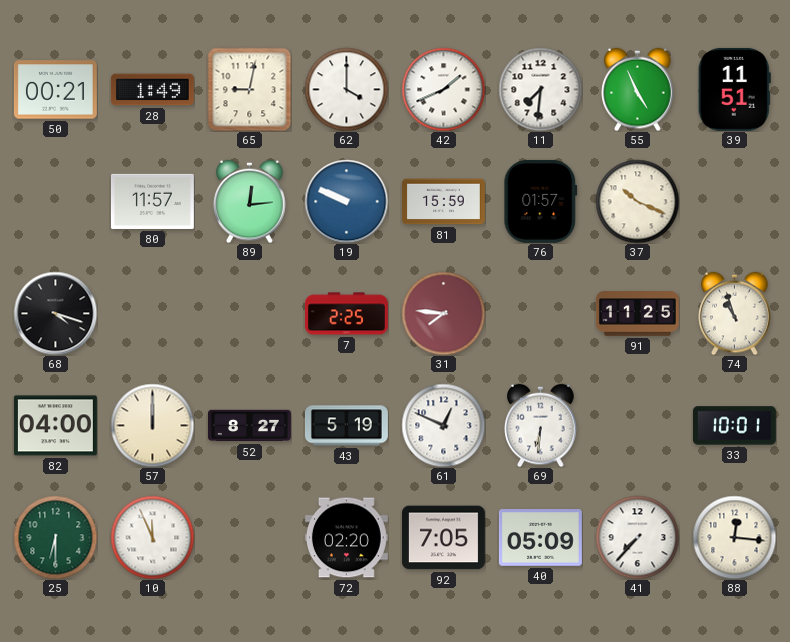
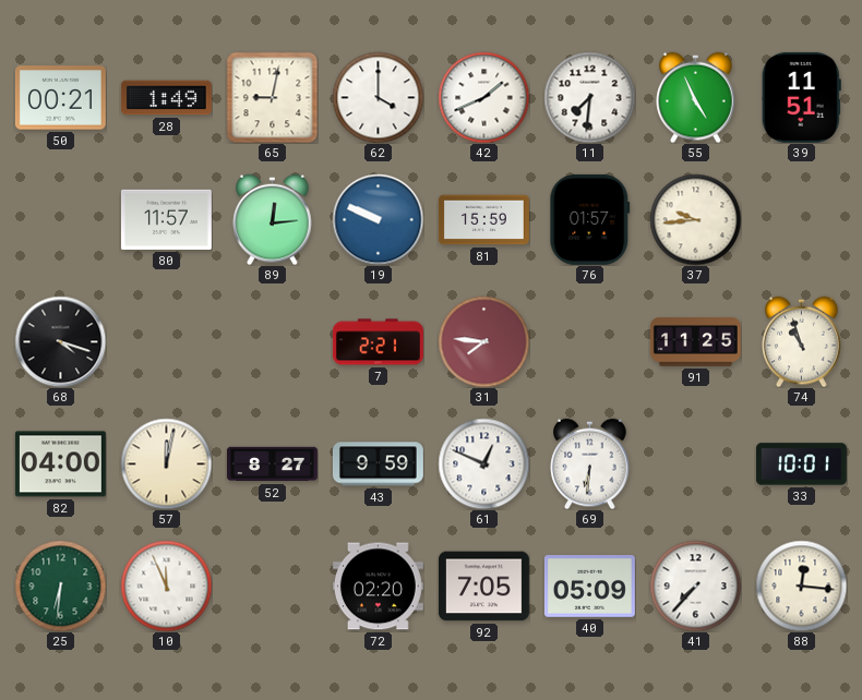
37: 10:19 -> 9:44 (695, 219)
7: 2:25 -> 2:21 (378, 342)
57: 12:00 -> 12:02 (166, 463)
43: 5:19 -> 9:59 (378, 464)
25: 6:30 -> 6:31 (60, 586)
